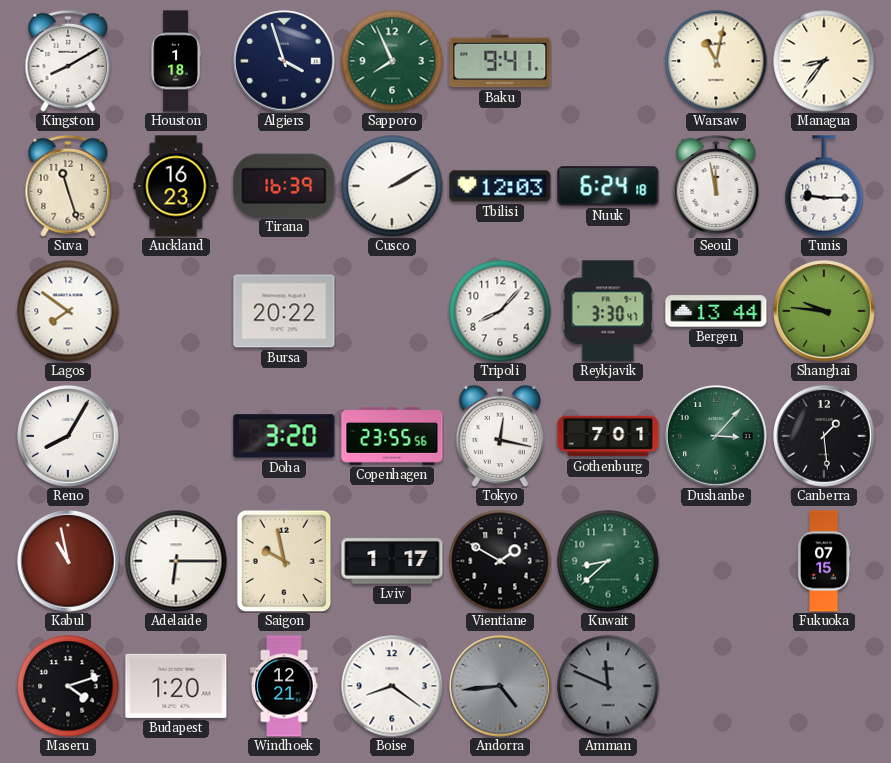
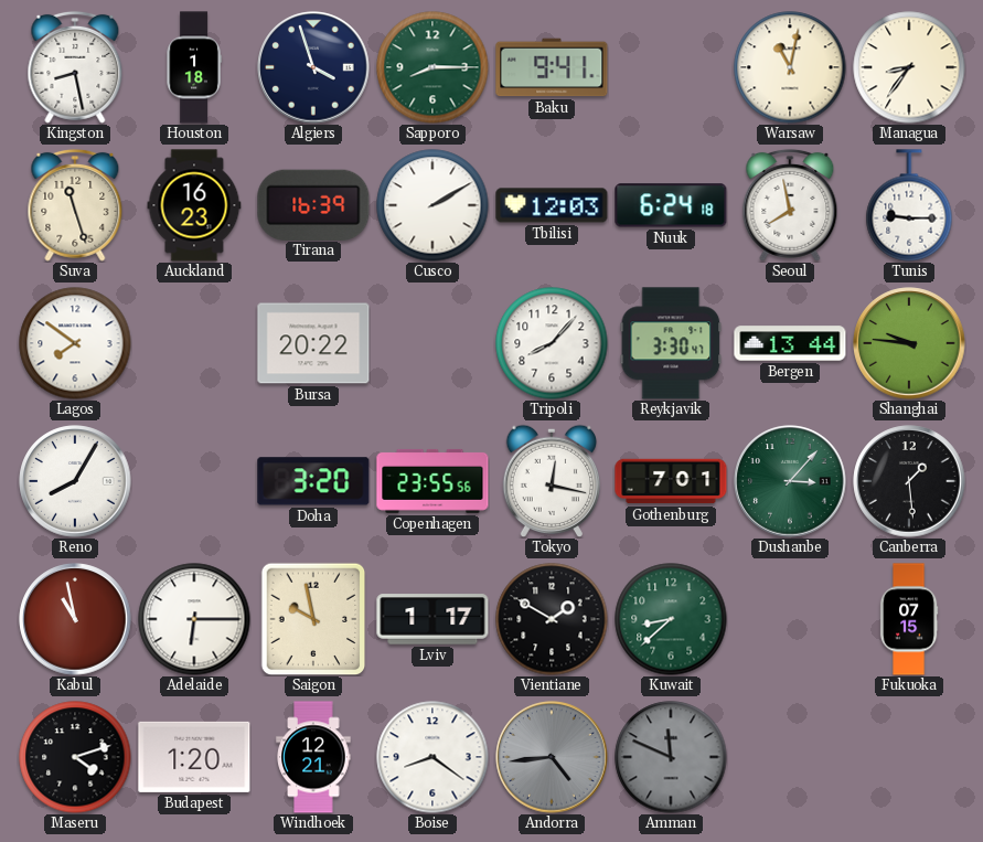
Kingston: 8:10 -> 8:28 (75, 67)
Sapporo: 7:56 -> 8:15 (432, 67)
Seoul: 11:58 -> 7:58 (790, 205)
